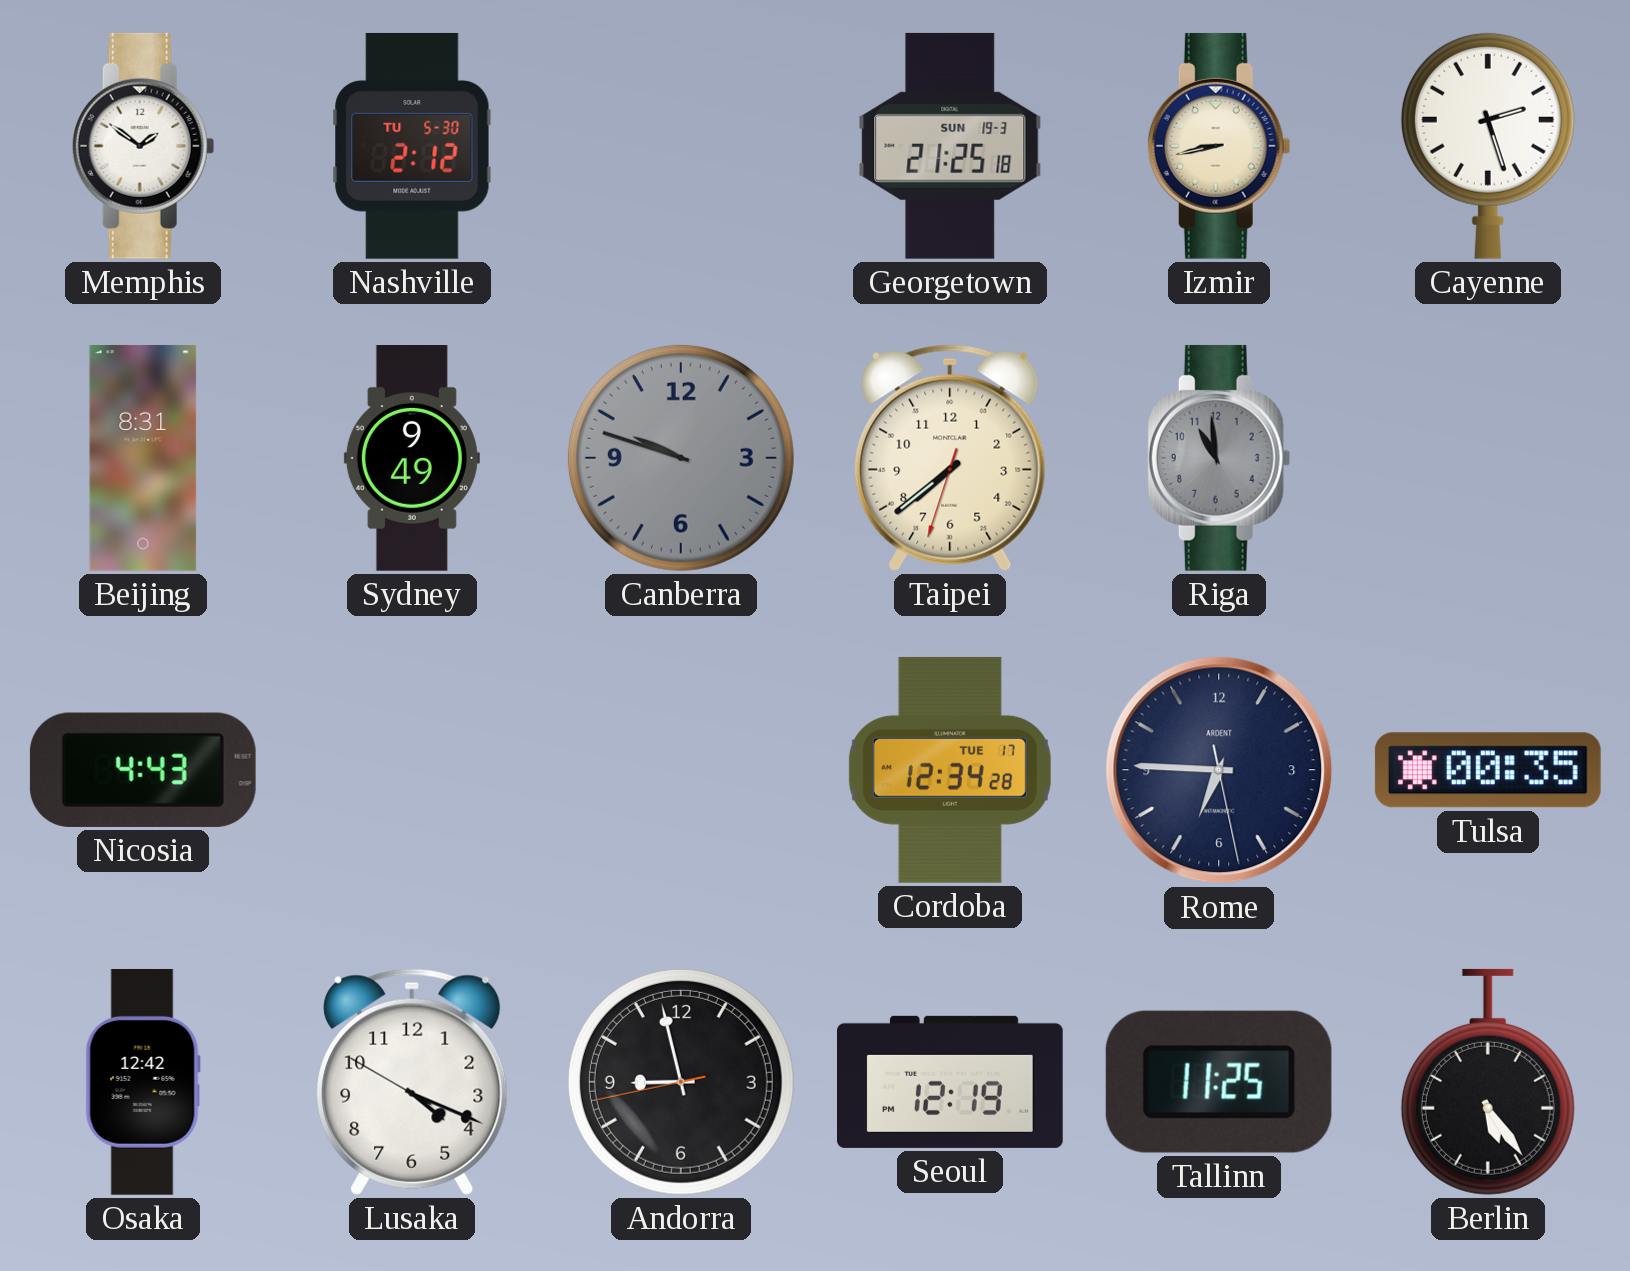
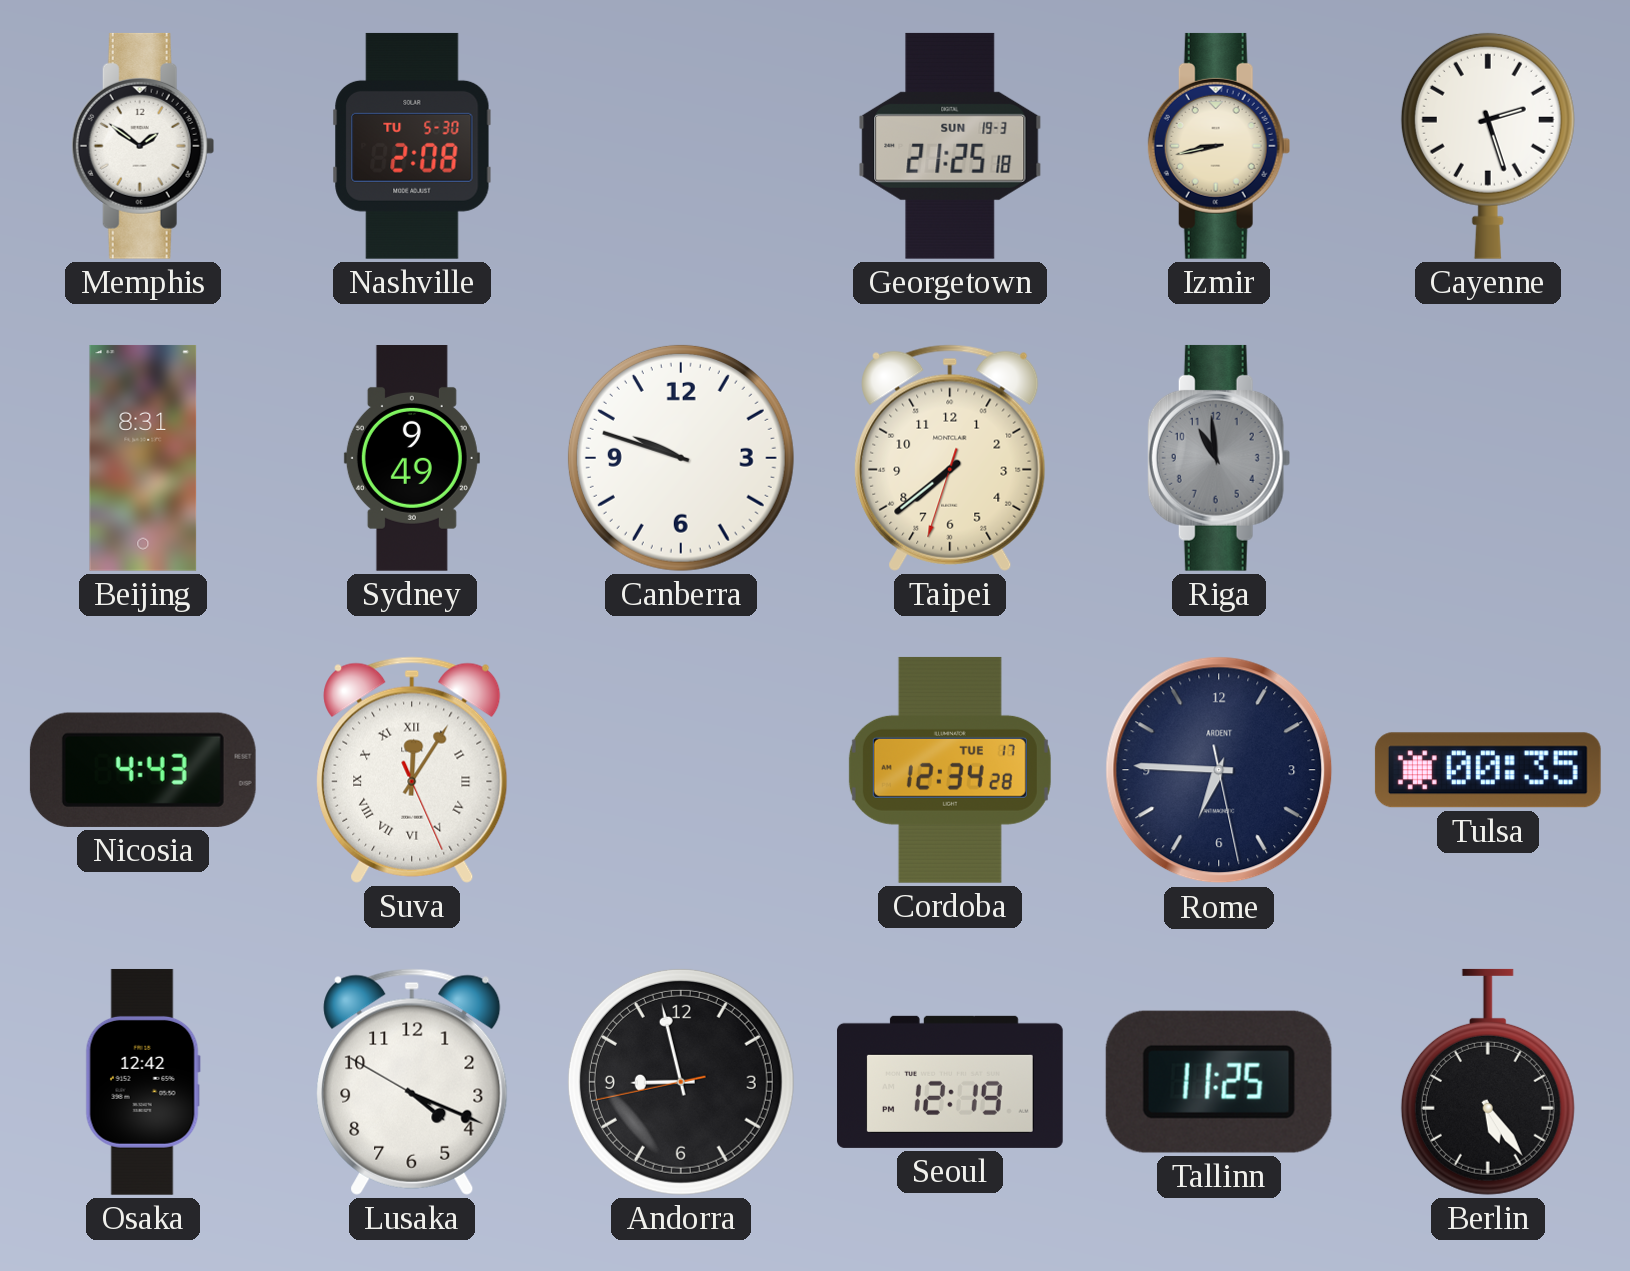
Nashville: 2:12 -> 2:08 (412, 146)
Canberra dial: grey -> white (681, 458)
Suva: none -> 12:05 (412, 770)
